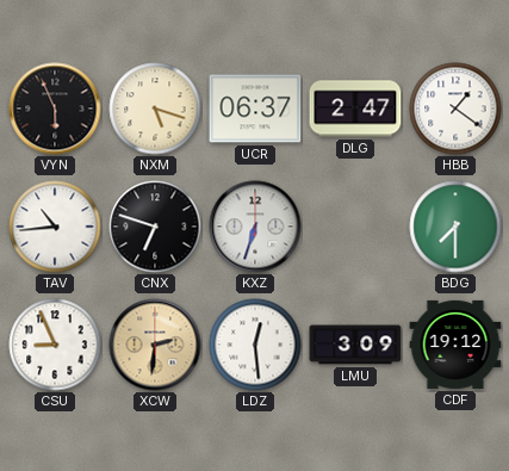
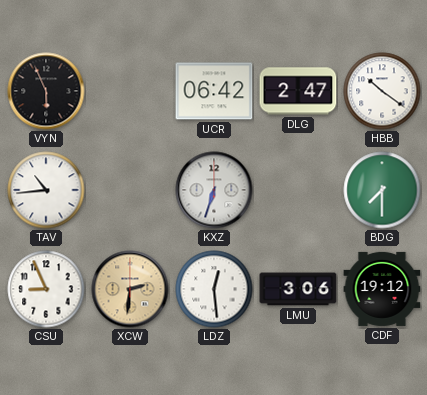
NXM: 5:18 -> none (155, 109)
UCR: 06:37 -> 06:42 (214, 91)
HBB: 1:21 -> 10:21 (382, 91)
CNX: 6:48 -> none (155, 227)
LMU: 3:09 -> 3:06 (298, 289)
